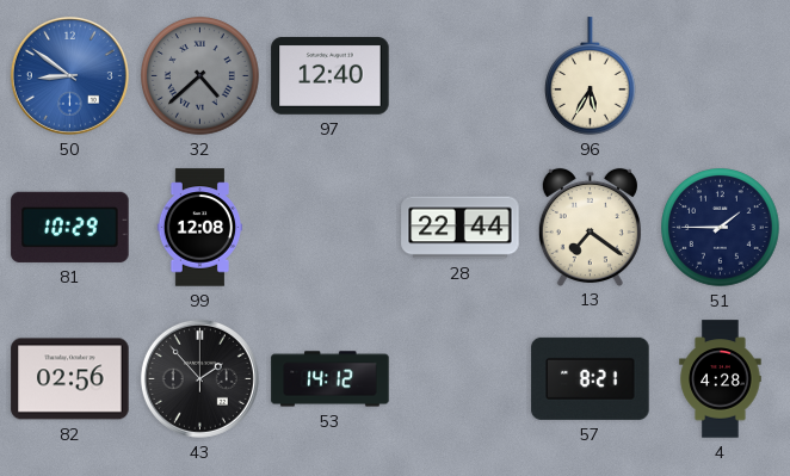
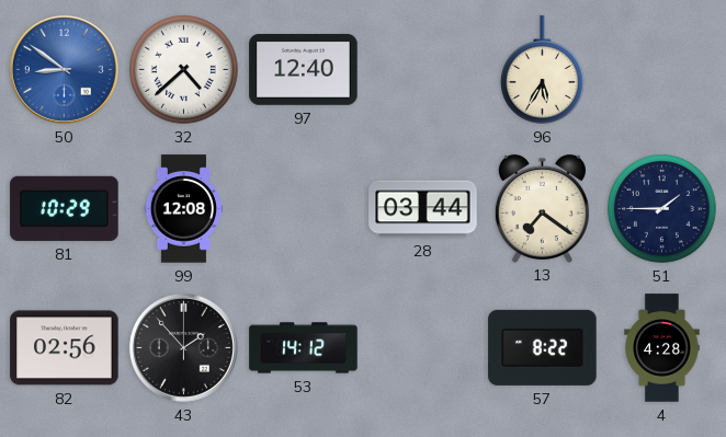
32 dial: grey -> white (184, 70)
28: 22:44 -> 03:44 (423, 209)
57: 8:21 -> 8:22 (543, 347)
